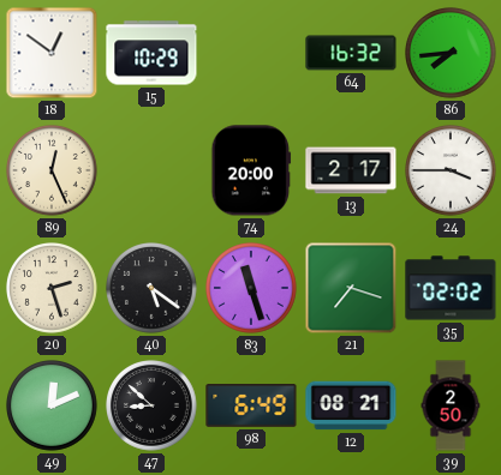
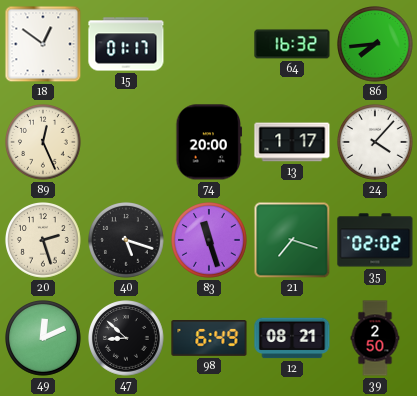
15: 10:29 -> 01:17 (126, 44)
13: 2:17 -> 1:17 (292, 142)
24: 3:45 -> 4:07 (376, 143)
40: 5:21 -> 5:18 (127, 241)
